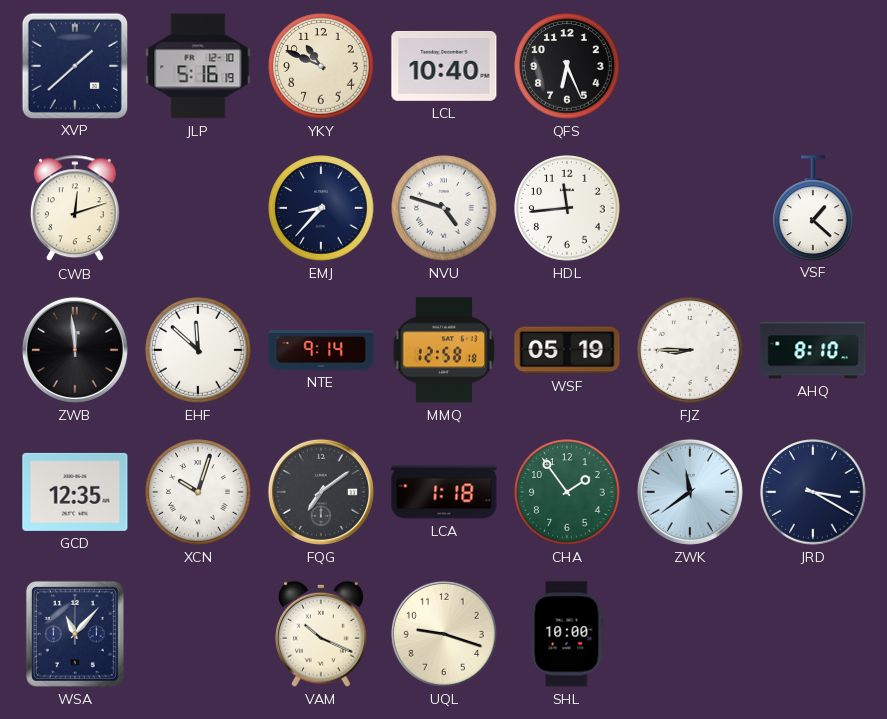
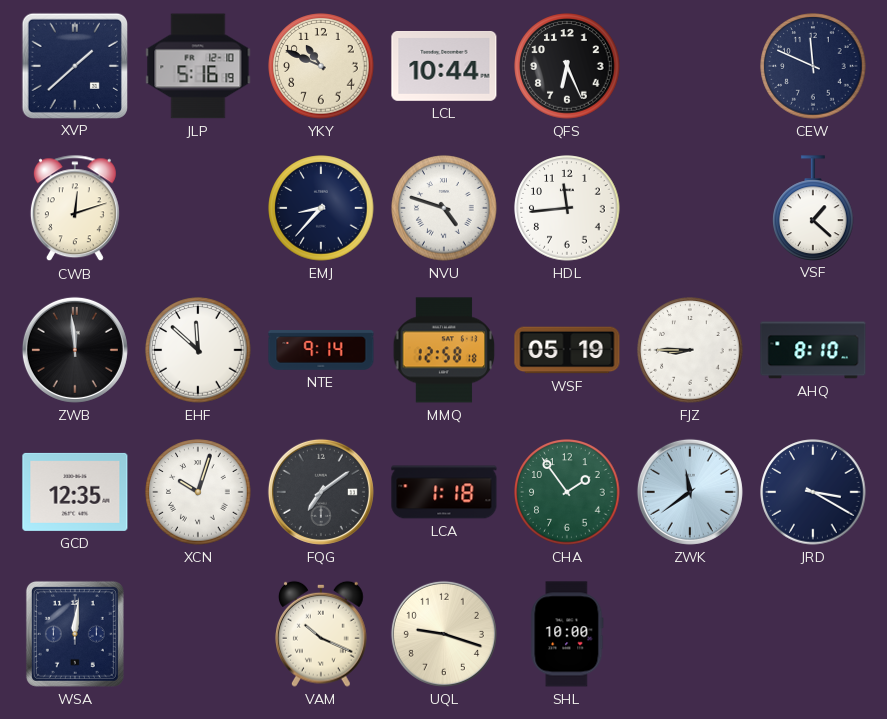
LCL: 10:40 -> 10:44 (444, 66)
CEW: none -> 11:49 (813, 66)
WSA: 11:07 -> 12:01 (75, 634)
